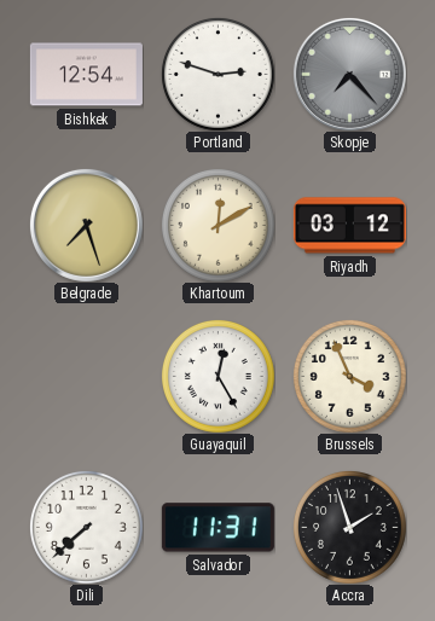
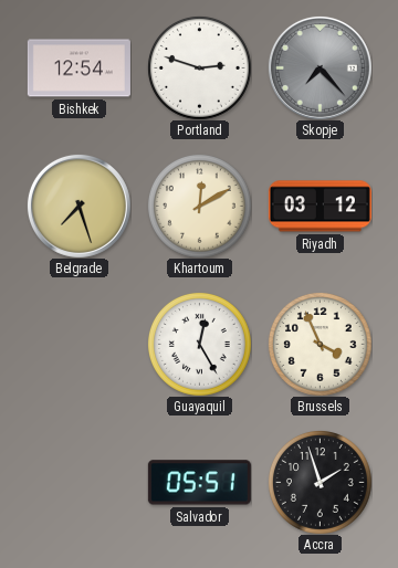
Dili: 7:38 -> none (86, 527)
Salvador: 11:31 -> 05:51 (199, 483)
